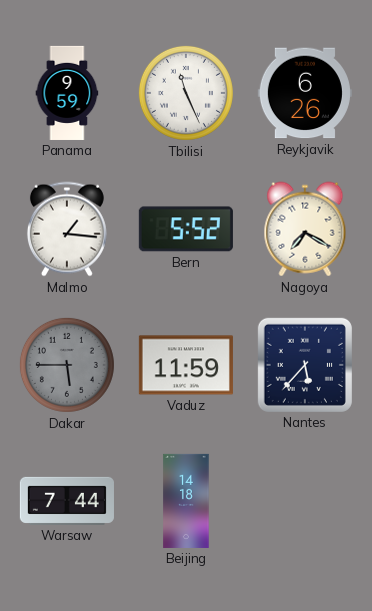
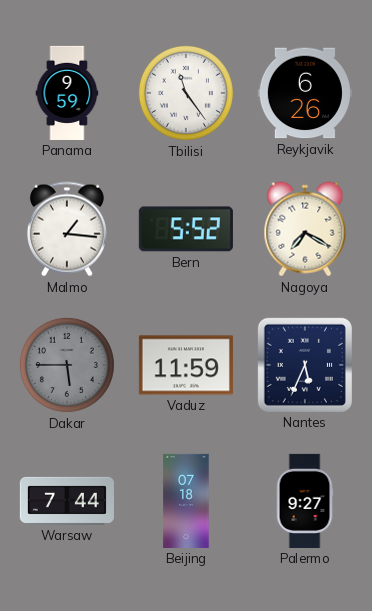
Tbilisi: 11:26 -> 11:24 (186, 93)
Nantes: 5:37 -> 5:34 (305, 365)
Beijing: 14:18 -> 07:18 (186, 501)
Palermo: none -> 9:27 (305, 501)
